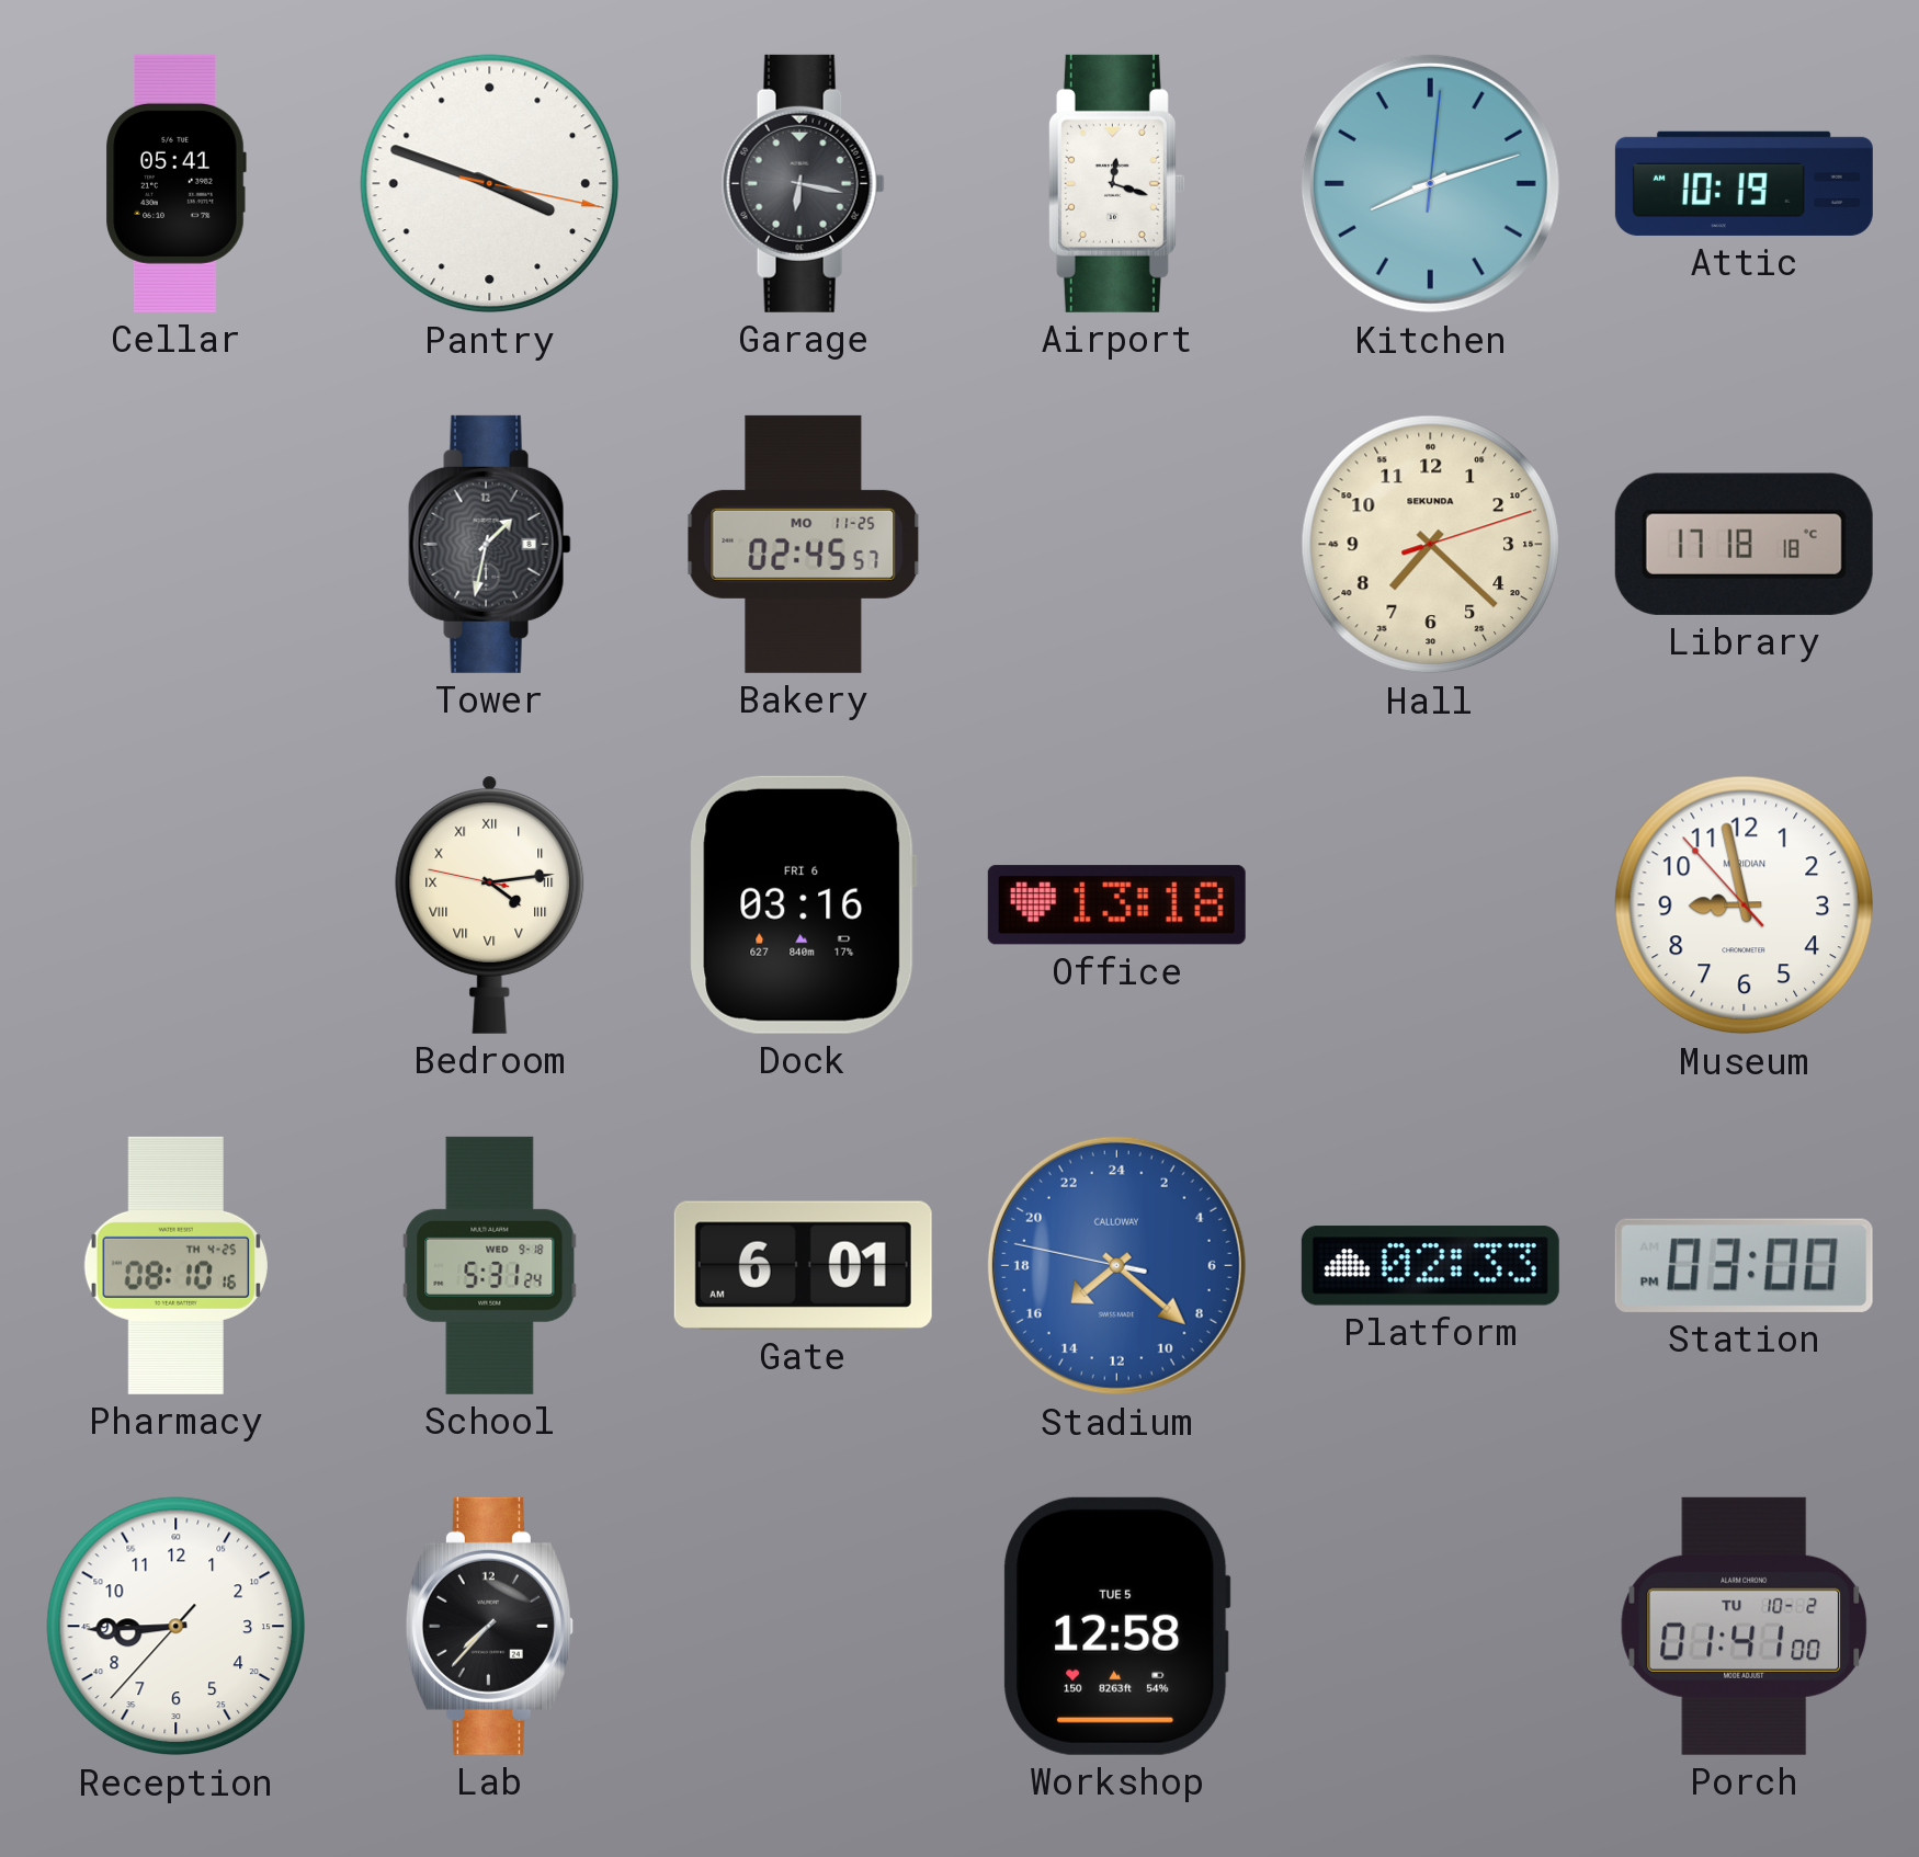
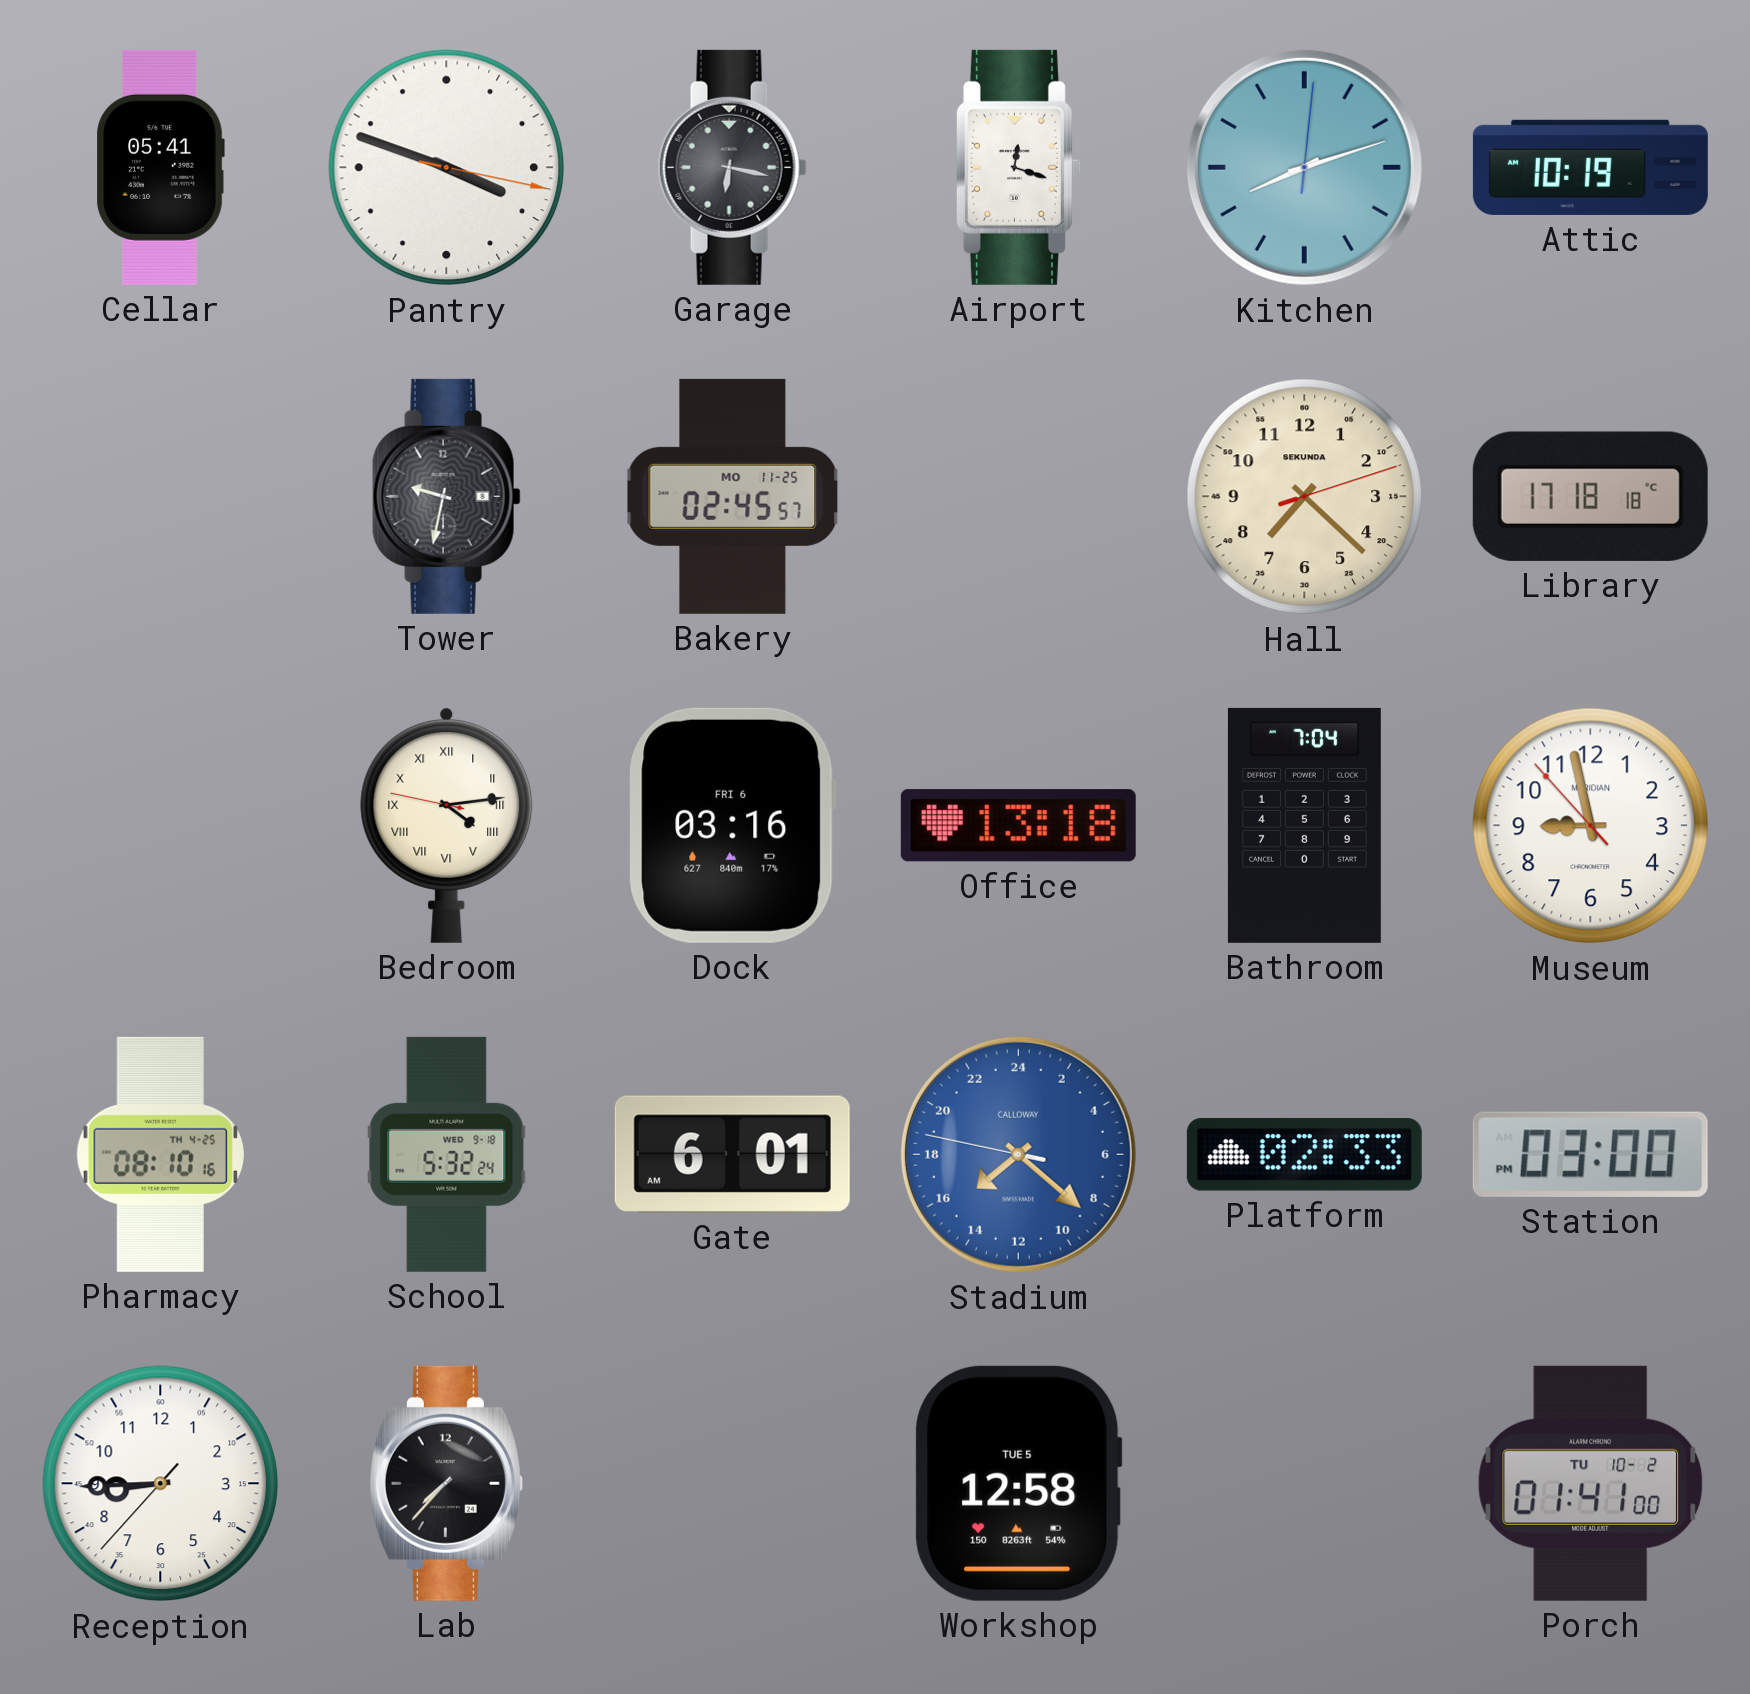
Tower: 1:32 -> 9:32 (446, 496)
Bathroom: none -> 7:04 (1304, 825)
School: 5:31 -> 5:32 (447, 1154)
